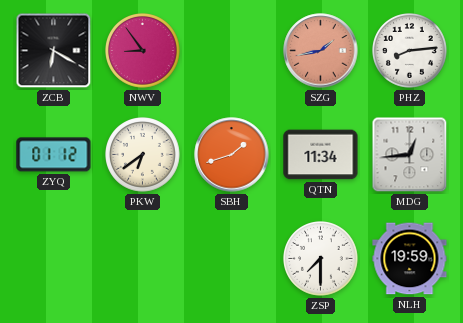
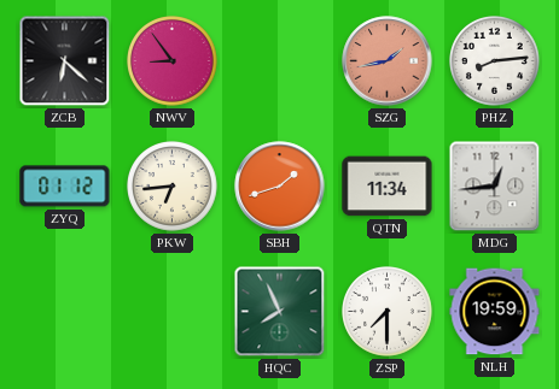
ZCB: 6:20 -> 6:22 (65, 61)
PKW: 6:39 -> 6:44 (173, 187)
HQC: none -> 7:56 (280, 312)
